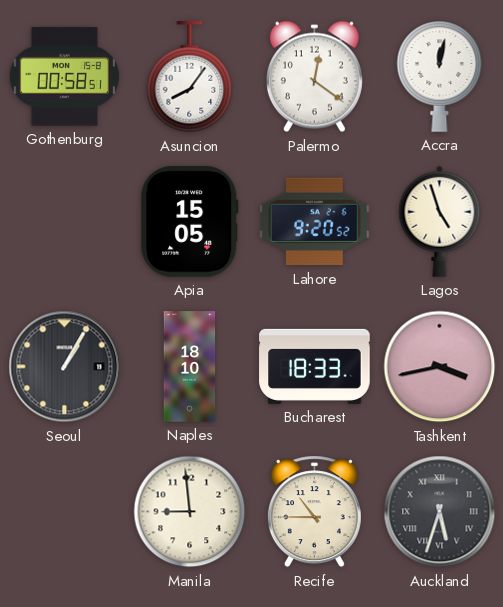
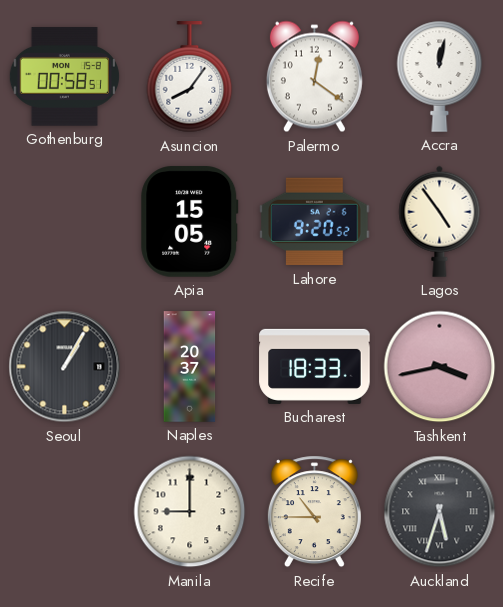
Lagos: 4:57 -> 4:54 (440, 221)
Naples: 18:10 -> 20:37 (190, 367)
Manila: 8:59 -> 9:00 (190, 512)
